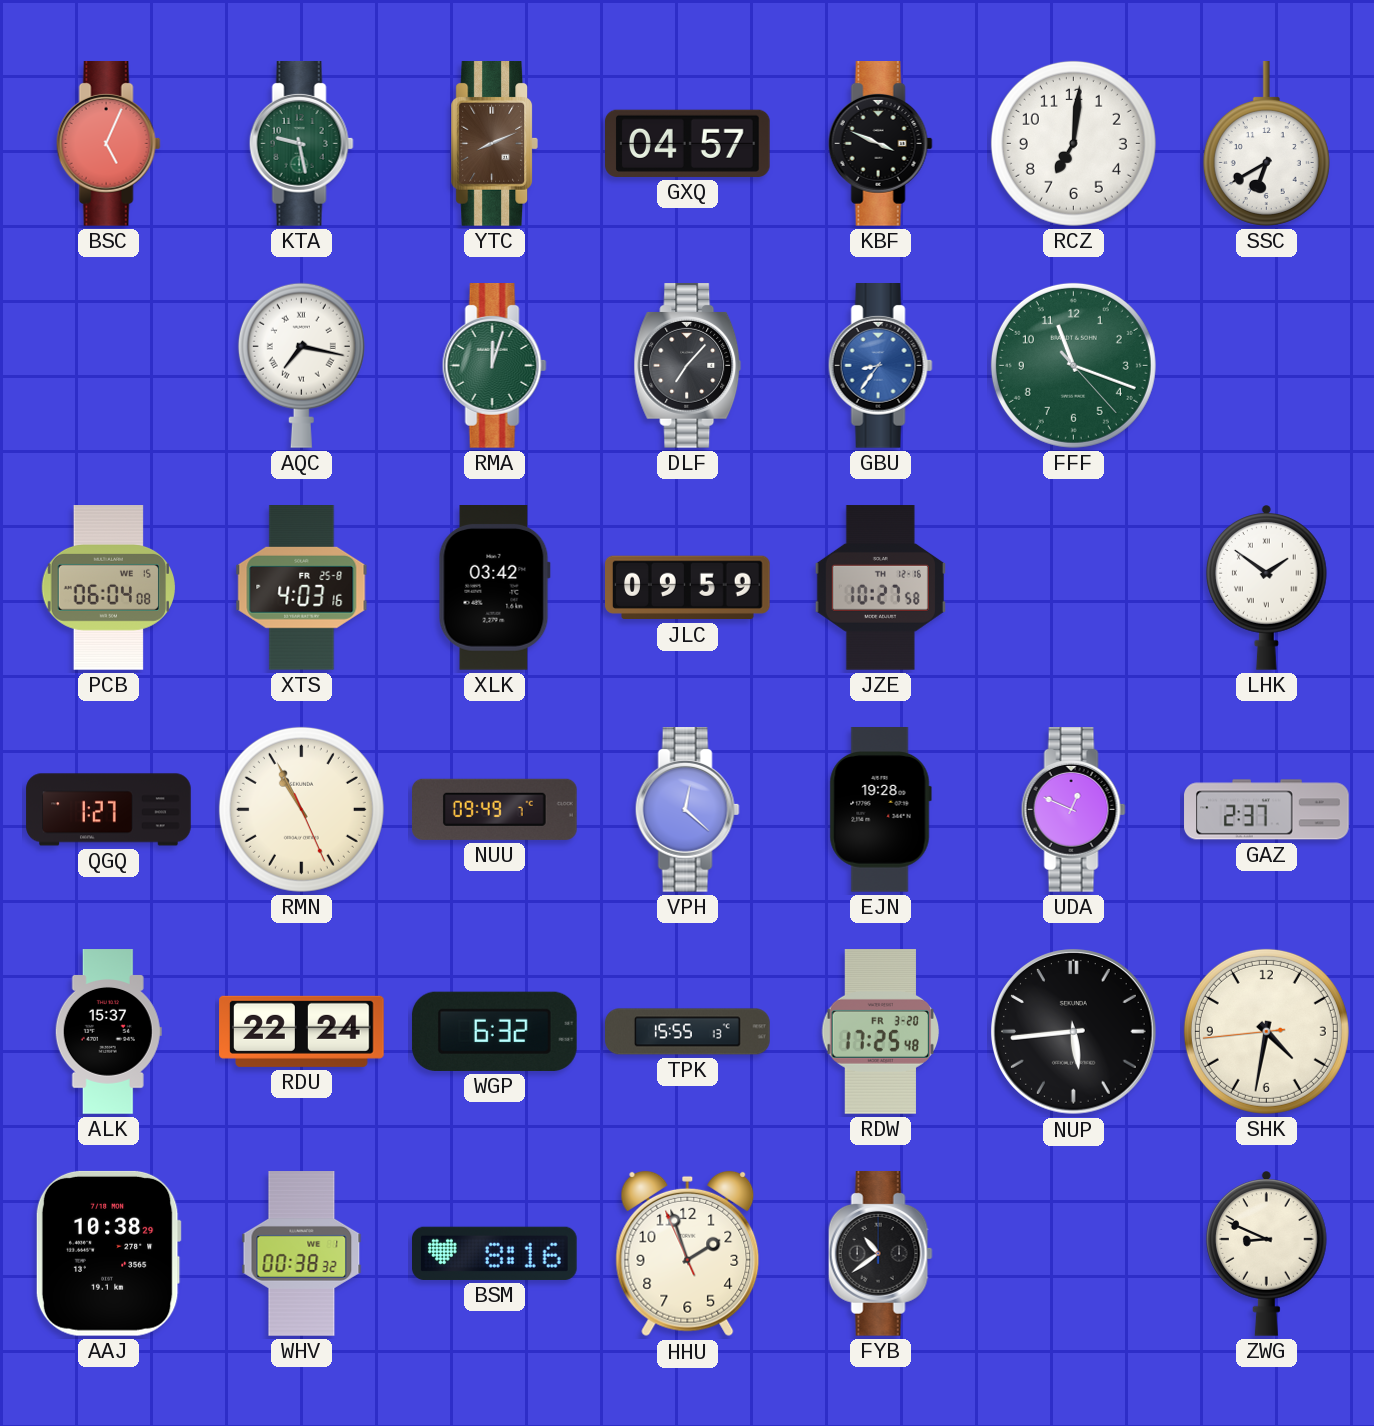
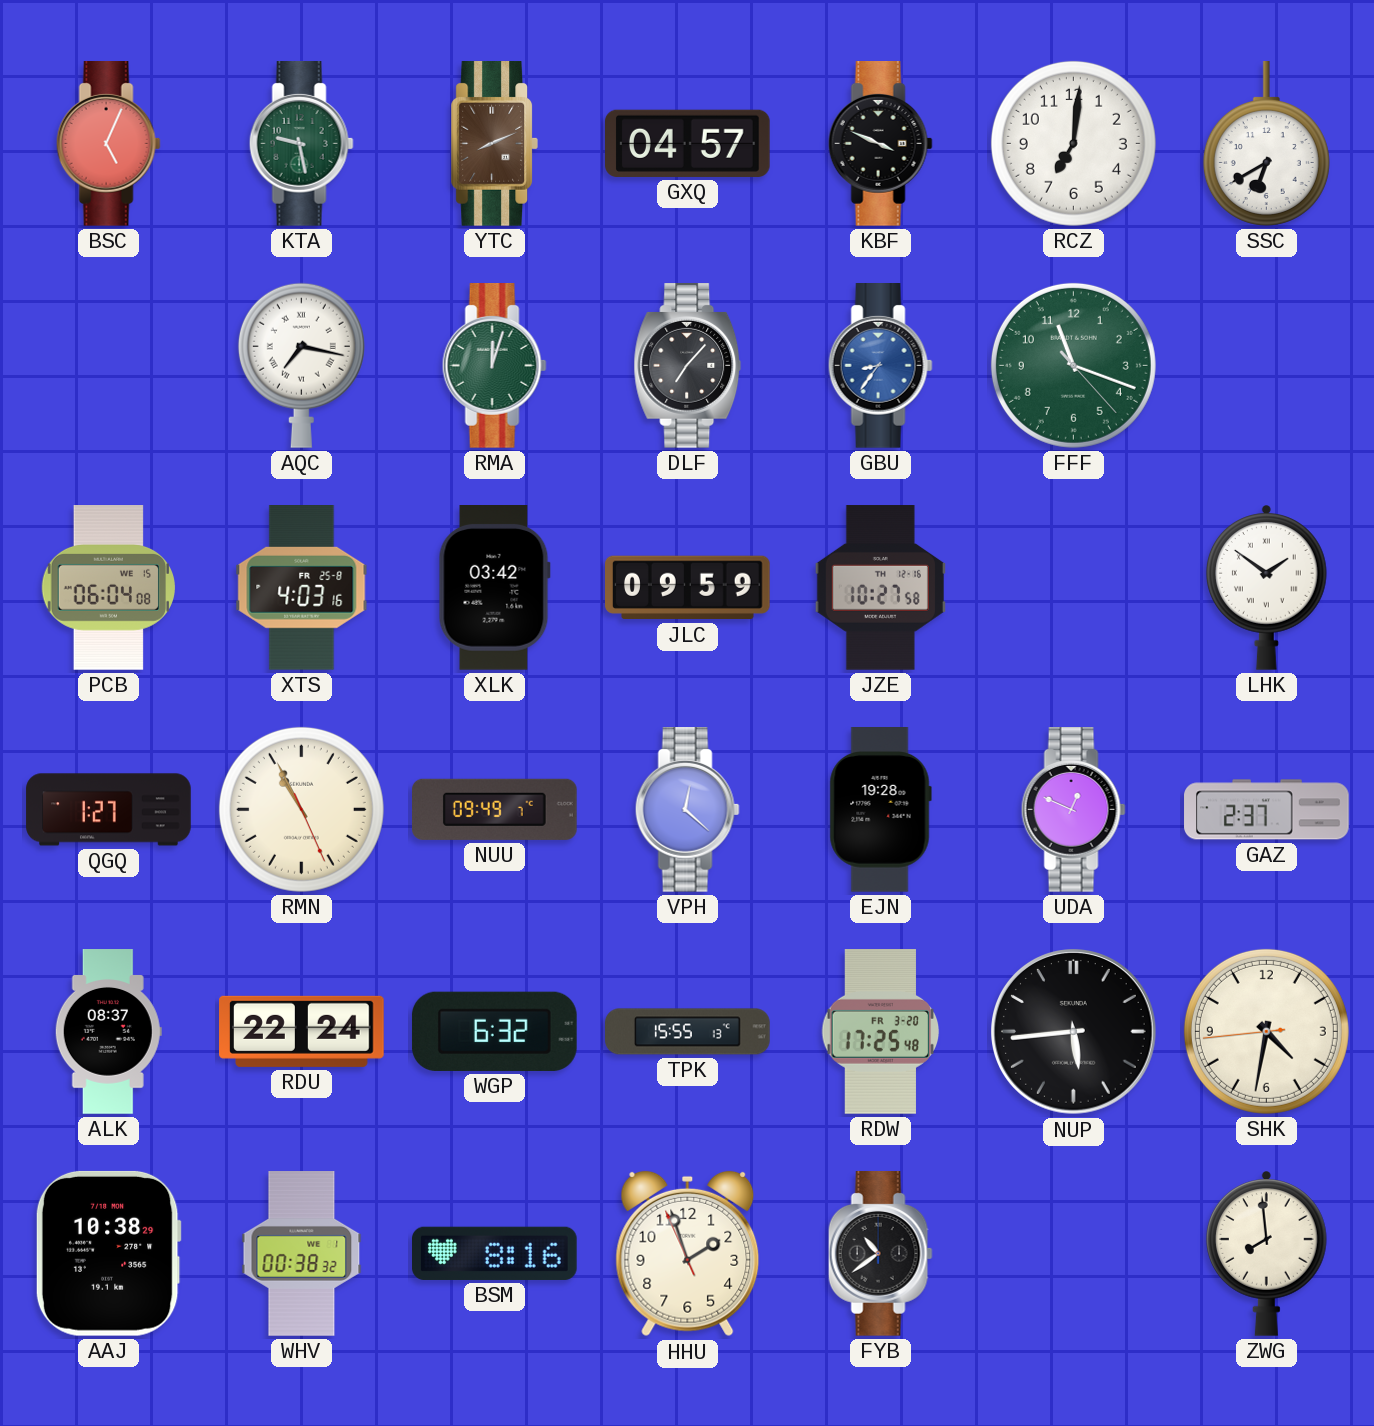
ALK: 15:37 -> 08:37 (108, 1032)
ZWG: 8:49 -> 7:59 (1266, 1253)
